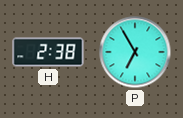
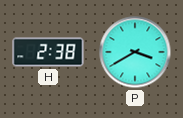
P: 6:55 -> 3:40 (135, 52)
